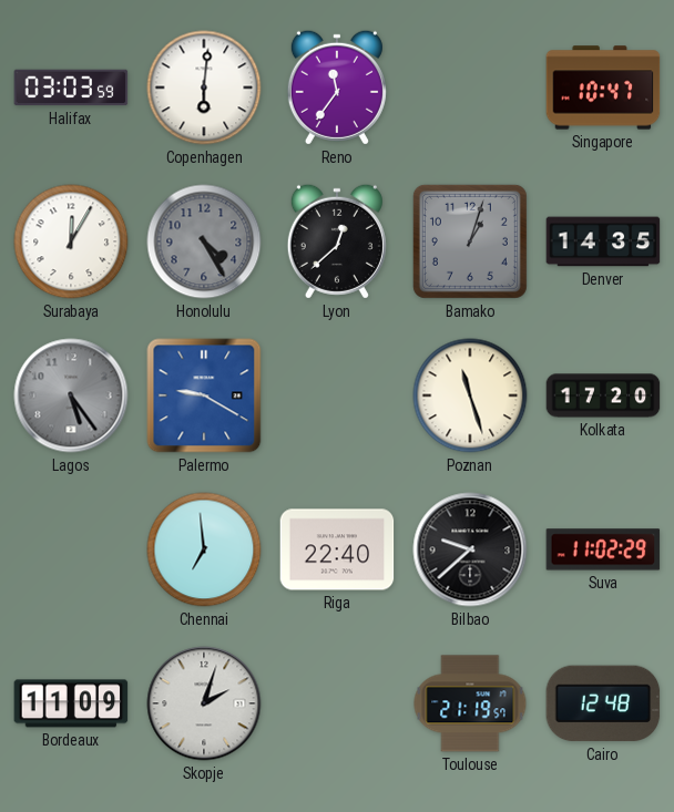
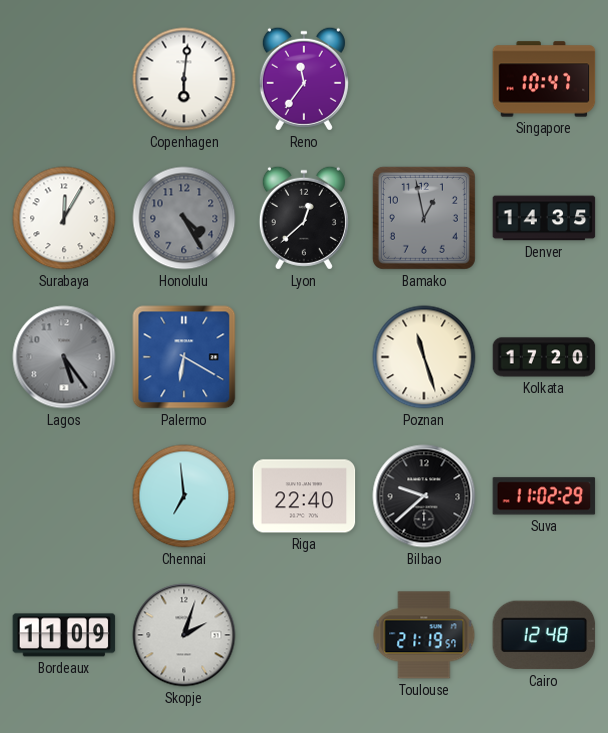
Halifax: 03:03 -> none (71, 88)
Bamako: 1:03 -> 12:58 (424, 218)
Palermo: 9:20 -> 6:20 (184, 357)
